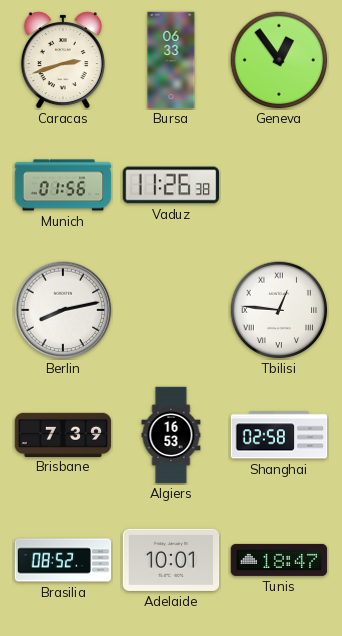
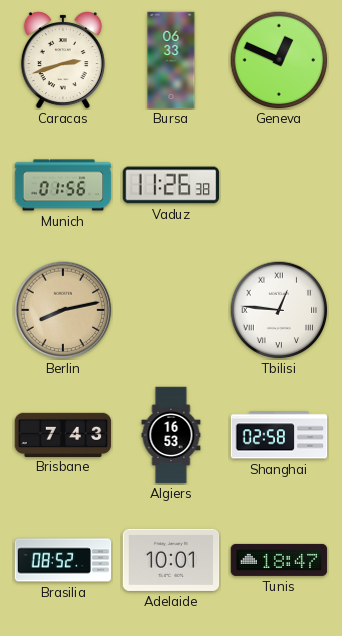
Geneva: 12:54 -> 12:49 (279, 60)
Berlin dial: white -> champagne (63, 310)
Brisbane: 7:39 -> 7:43 (63, 434)
